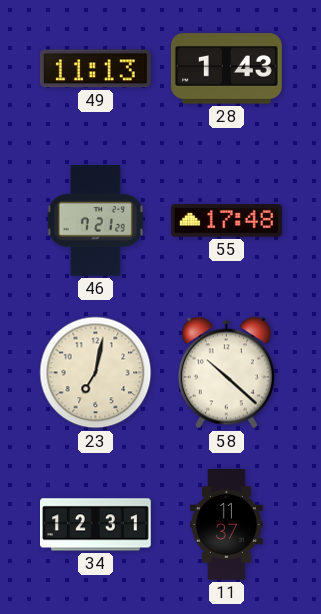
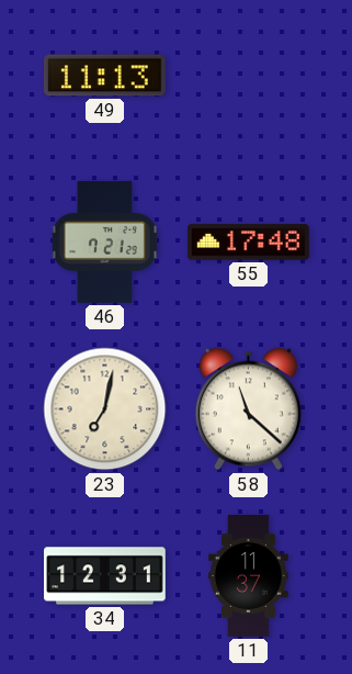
28: 1:43 -> none (226, 69)
58: 10:22 -> 11:22 (248, 409)
